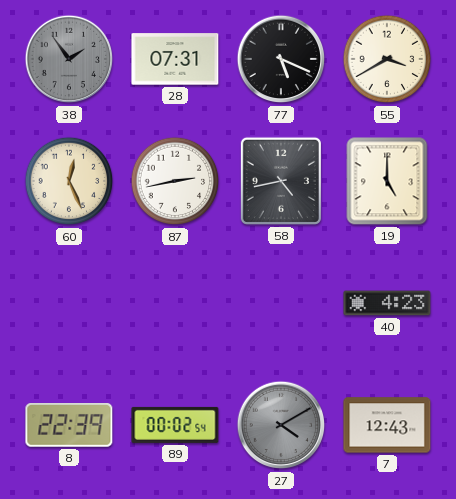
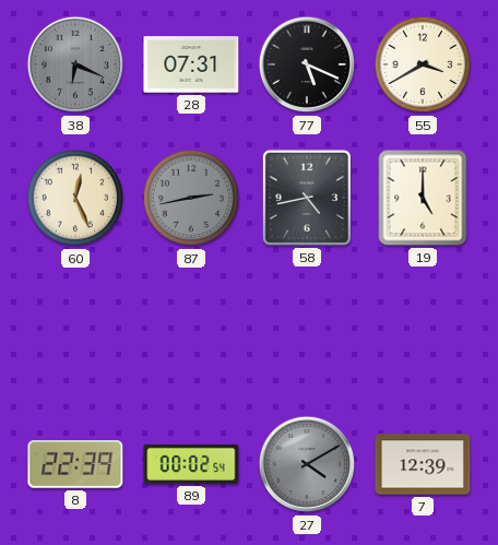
38: 1:54 -> 6:19 (75, 64)
87 dial: white -> grey (191, 198)
40: 4:23 -> none (387, 303)
7: 12:43 -> 12:39 (423, 464)
